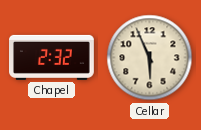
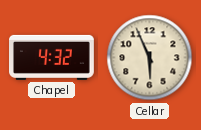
Chapel: 2:32 -> 4:32 (52, 57)
